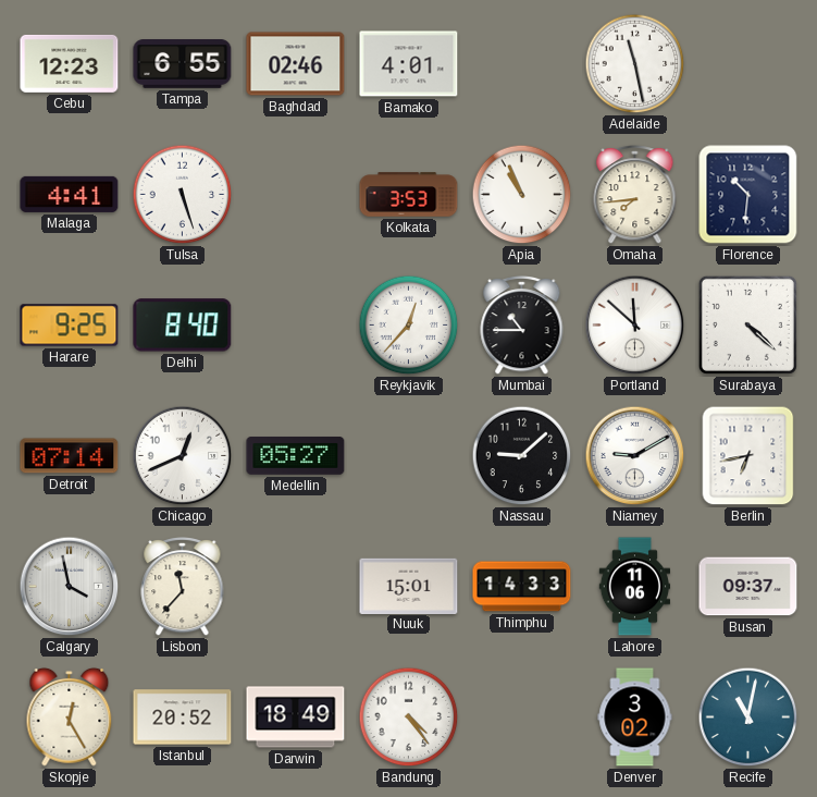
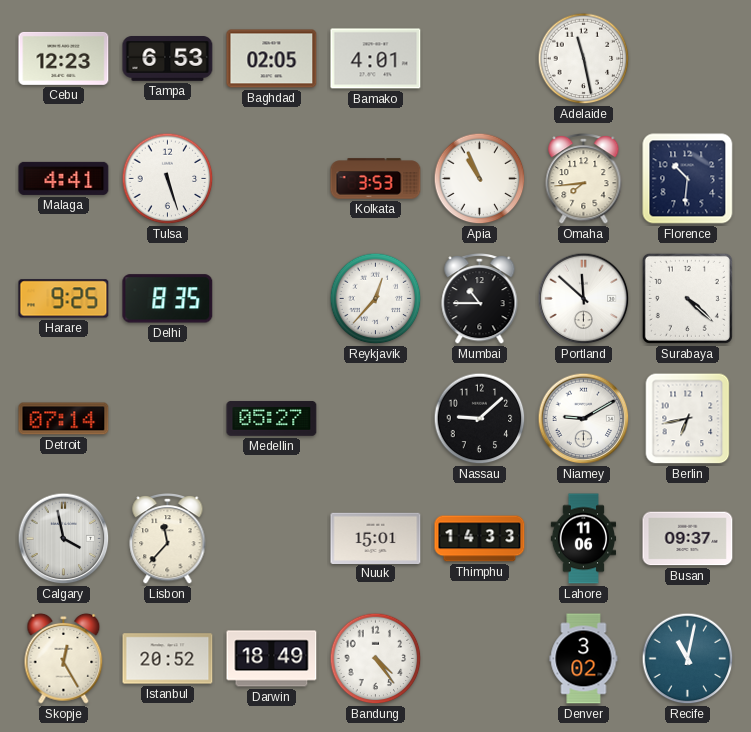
Tampa: 6:55 -> 6:53 (168, 59)
Baghdad: 02:46 -> 02:05 (272, 59)
Delhi: 8:40 -> 8:35 (168, 299)
Chicago: 12:41 -> none (183, 456)
